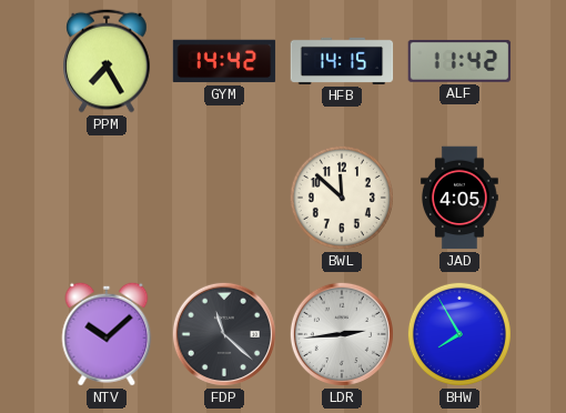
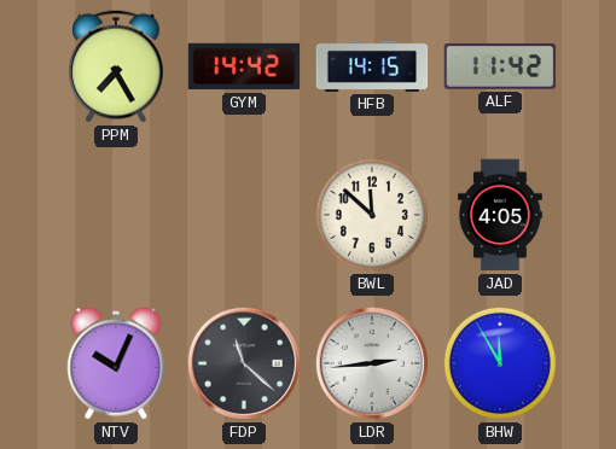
NTV: 10:08 -> 10:04 (116, 363)
BHW: 7:55 -> 11:55 (500, 363)
